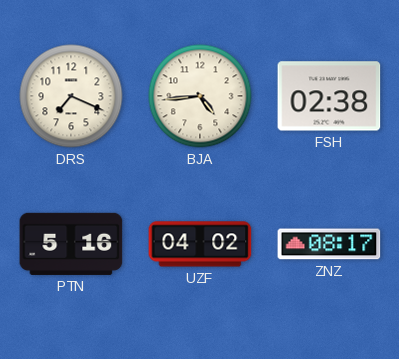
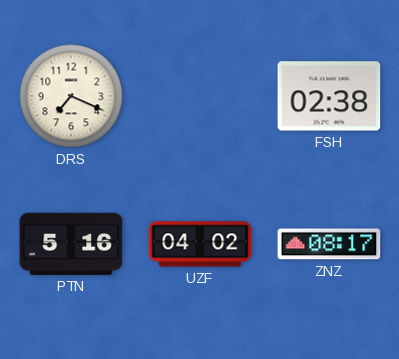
BJA: 4:44 -> none (200, 96)
